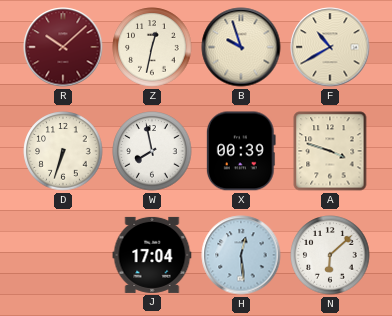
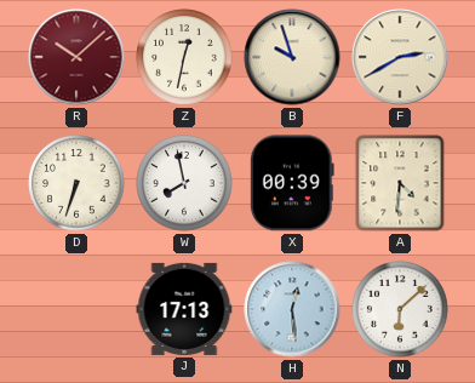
F: 10:40 -> 2:40 (400, 57)
A: 3:48 -> 4:31 (400, 183)
J: 17:04 -> 17:13 (184, 309)
